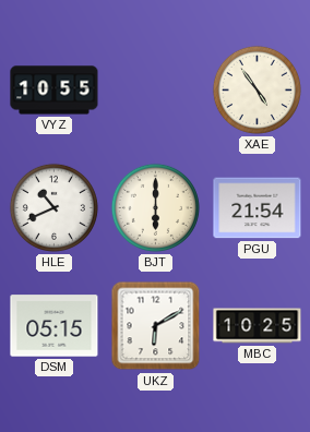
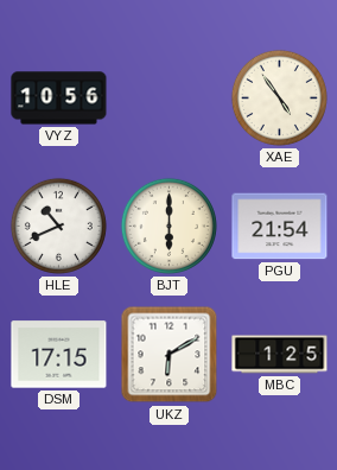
VYZ: 10:55 -> 10:56 (59, 99)
DSM: 05:15 -> 17:15 (59, 355)
MBC: 10:25 -> 1:25 (280, 355)
